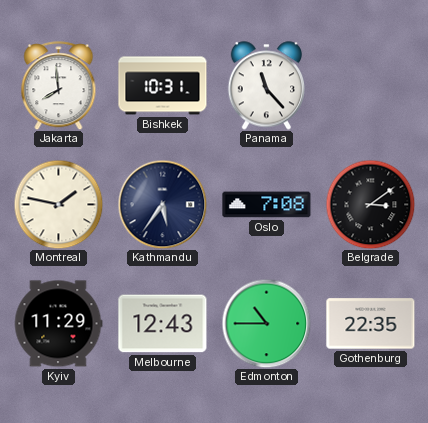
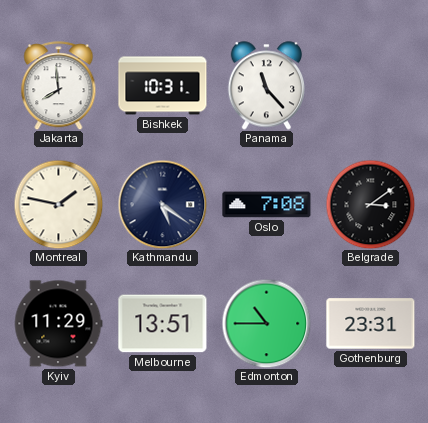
Kathmandu: 5:36 -> 5:21 (162, 204)
Melbourne: 12:43 -> 13:51 (163, 324)
Gothenburg: 22:35 -> 23:31 (371, 324)
